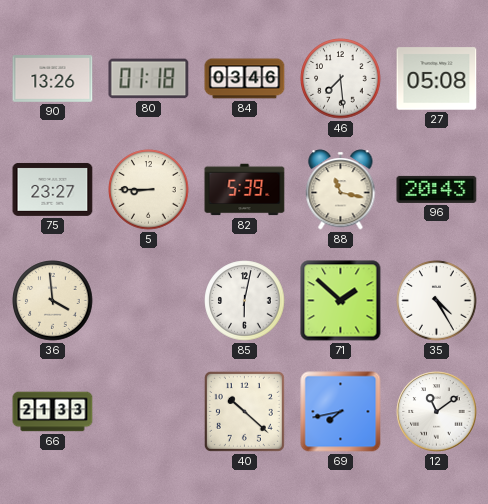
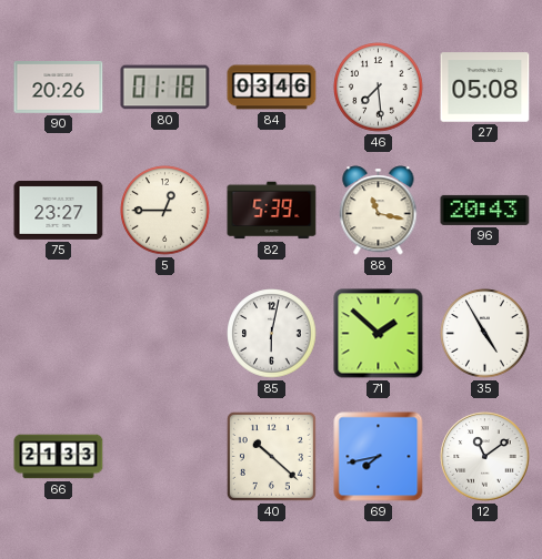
90: 13:26 -> 20:26 (59, 88)
5: 8:45 -> 12:45 (165, 211)
36: 3:59 -> none (53, 301)
35: 4:25 -> 4:55 (485, 334)
